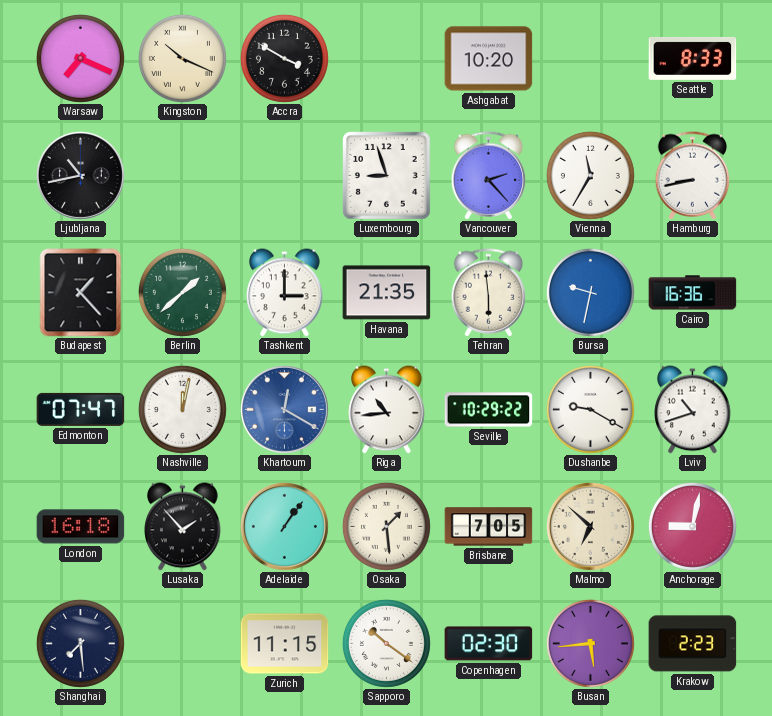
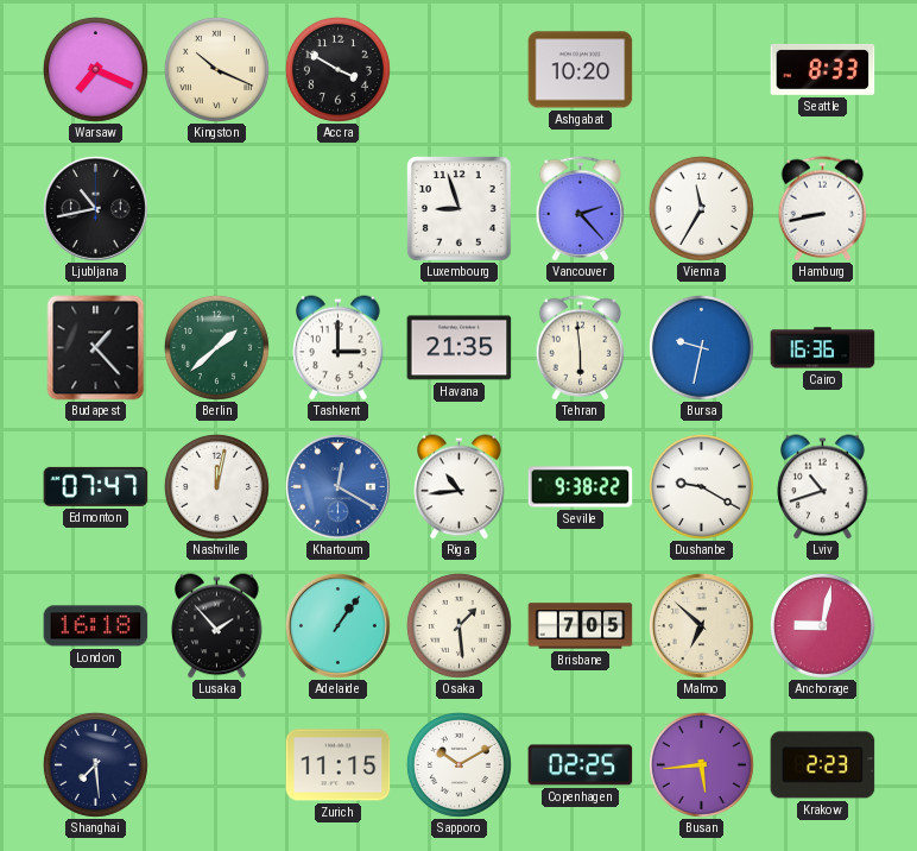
Seville: 10:29 -> 9:38 (581, 487)
Sapporo: 10:21 -> 10:10 (458, 764)
Copenhagen: 02:30 -> 02:25 (581, 765)
